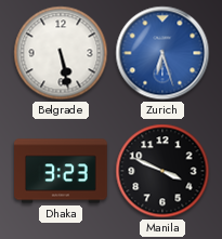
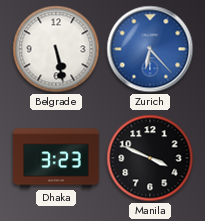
Zurich: 6:27 -> 6:23 (150, 49)
